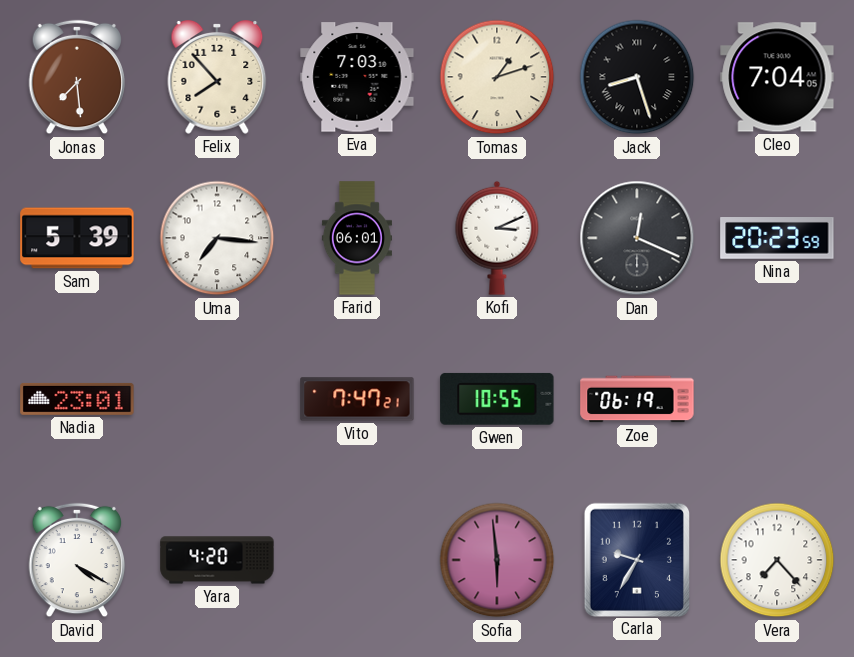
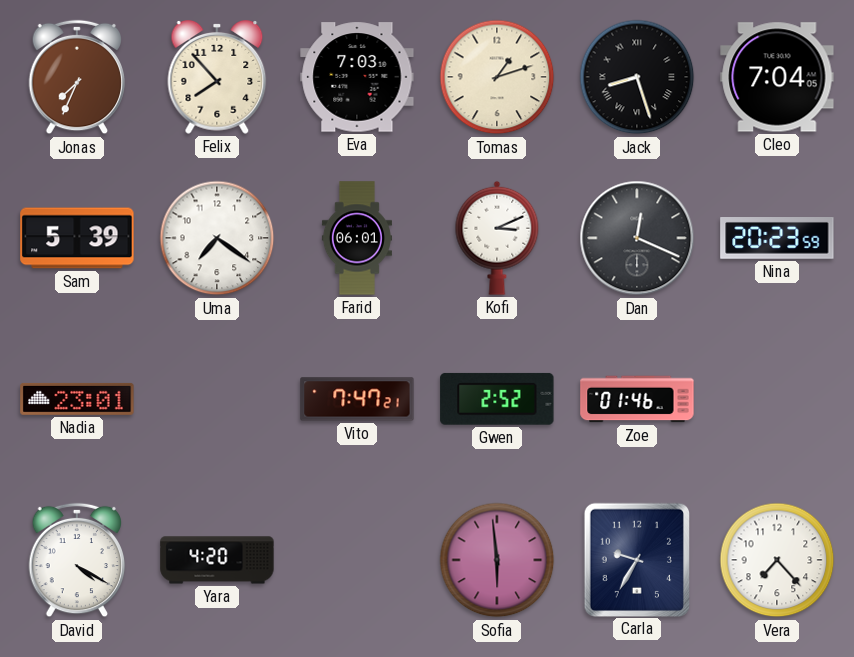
Jonas: 7:29 -> 7:34 (77, 77)
Uma: 7:16 -> 7:21 (217, 238)
Gwen: 10:55 -> 2:52 (497, 399)
Zoe: 06:19 -> 01:46 (637, 399)
